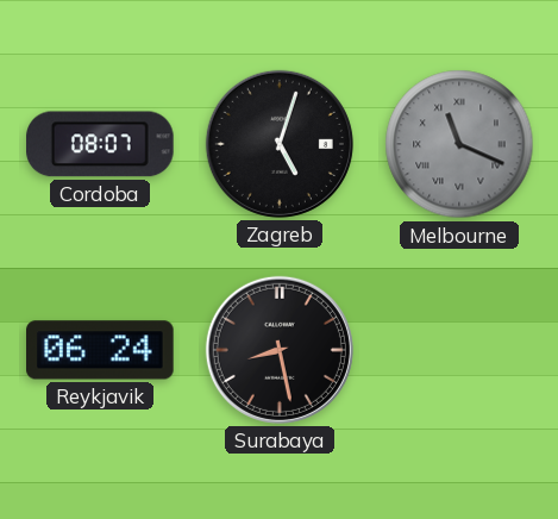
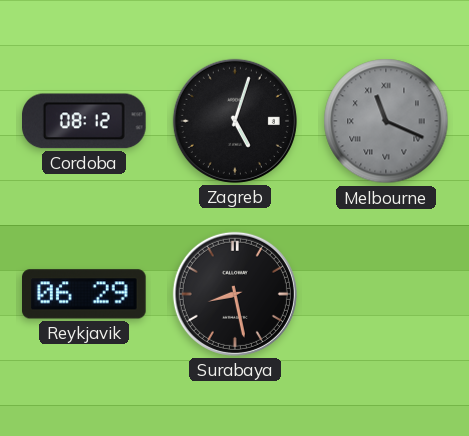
Cordoba: 08:07 -> 08:12 (85, 121)
Reykjavik: 06:24 -> 06:29 (85, 294)
